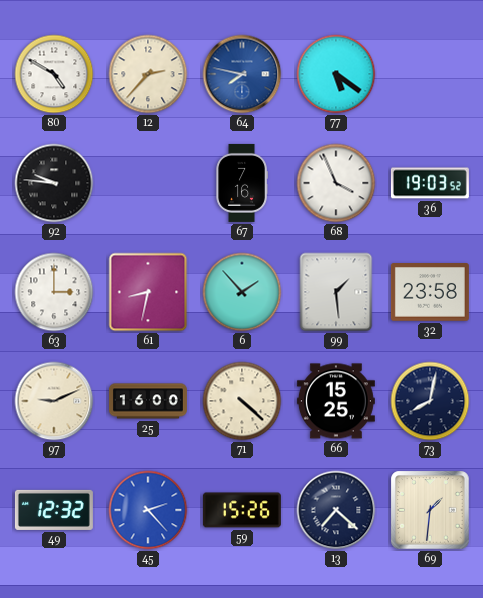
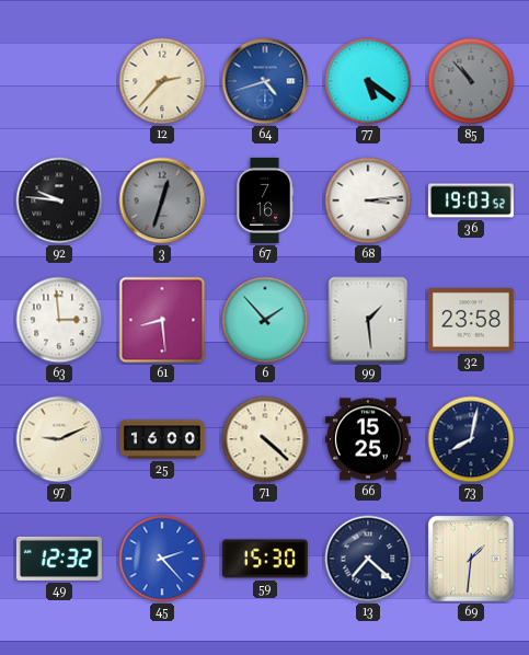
80: 4:50 -> none (54, 74)
64: 7:47 -> 4:42 (265, 81)
85: none -> 10:53 (471, 81)
3: none -> 12:33 (162, 200)
68: 3:56 -> 3:14 (368, 200)
63: 3:00 -> 2:59 (59, 320)
61: 8:32 -> 8:29 (162, 320)
59: 15:26 -> 15:30 (265, 559)
